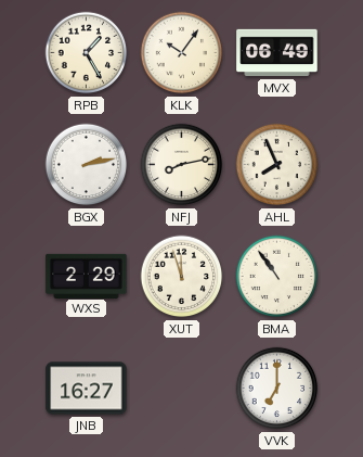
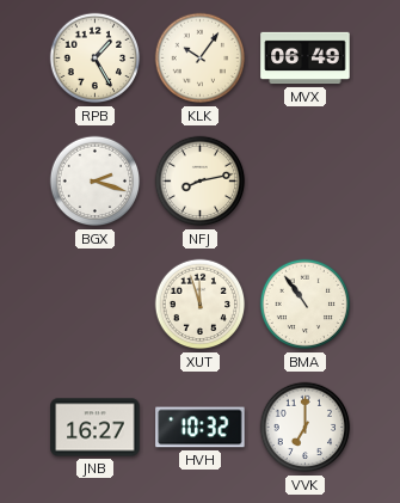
BGX: 2:13 -> 2:18 (96, 182)
AHL: 7:56 -> none (277, 165)
WXS: 2:29 -> none (87, 276)
HVH: none -> 10:32 (201, 428)
